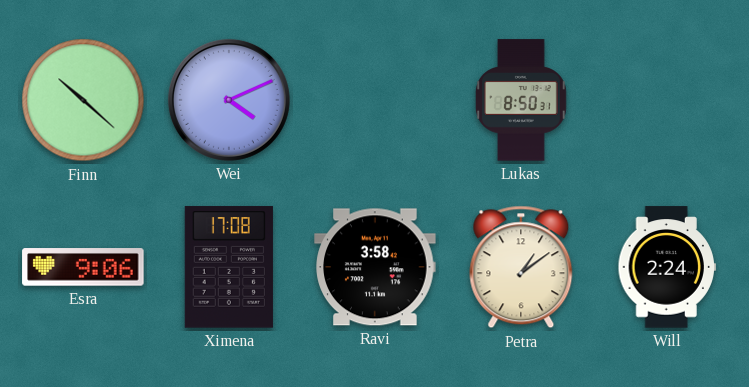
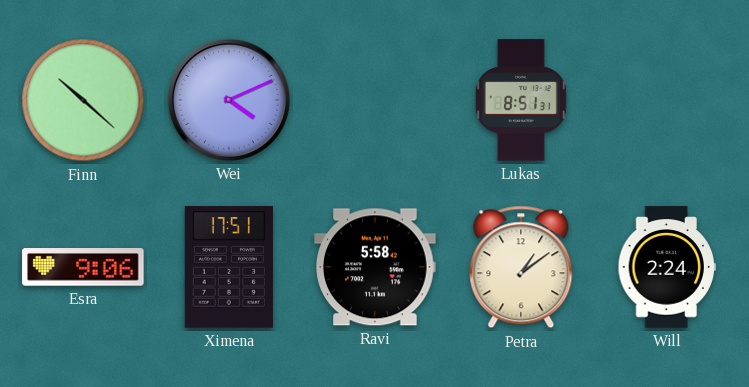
Lukas: 8:50 -> 8:51 (522, 100)
Ximena: 17:08 -> 17:51 (229, 267)
Ravi: 3:58 -> 5:58 (375, 267)
